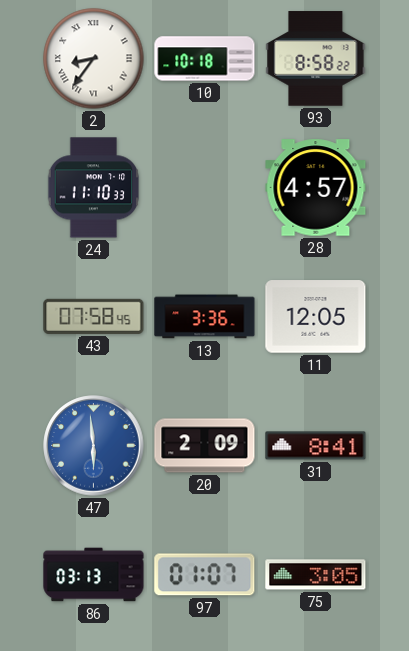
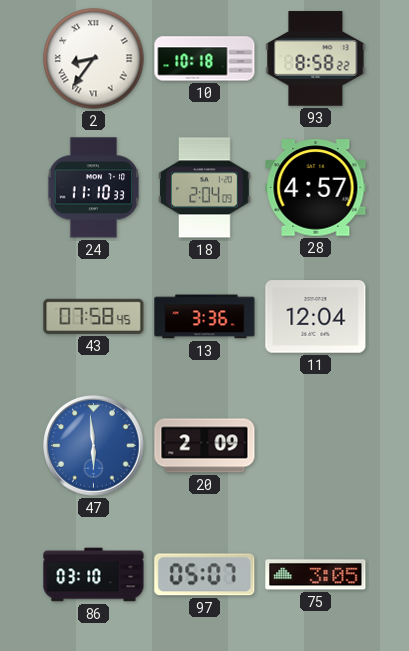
18: none -> 2:04 (205, 188)
11: 12:05 -> 12:04 (316, 317)
31: 8:41 -> none (316, 446)
86: 03:13 -> 03:10 (94, 575)
97: 01:07 -> 05:07 (205, 575)
